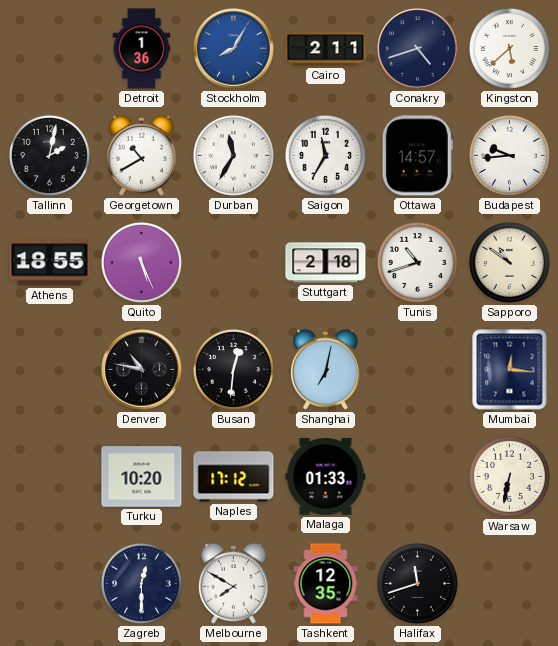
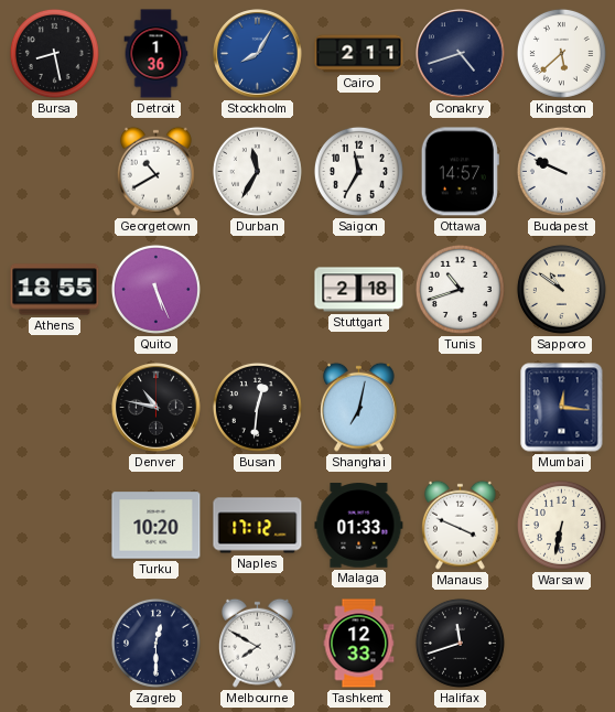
Bursa: none -> 8:28 (54, 53)
Tallinn: 2:02 -> none (49, 155)
Budapest: 9:44 -> 9:49 (561, 171)
Manaus: none -> 3:49 (461, 525)
Tashkent: 12:35 -> 12:33 (359, 644)
